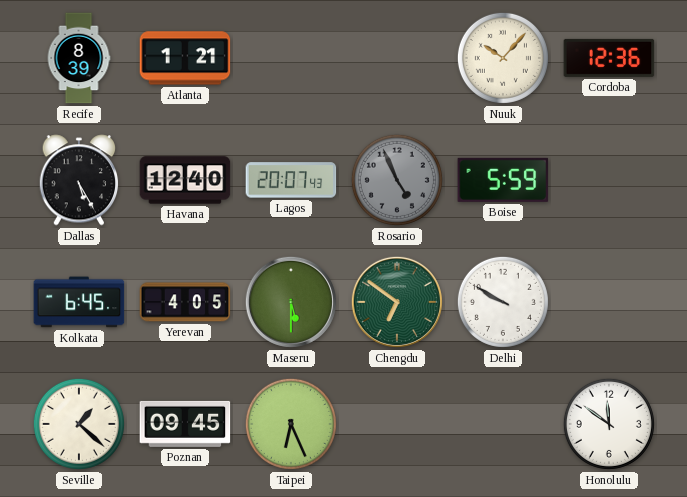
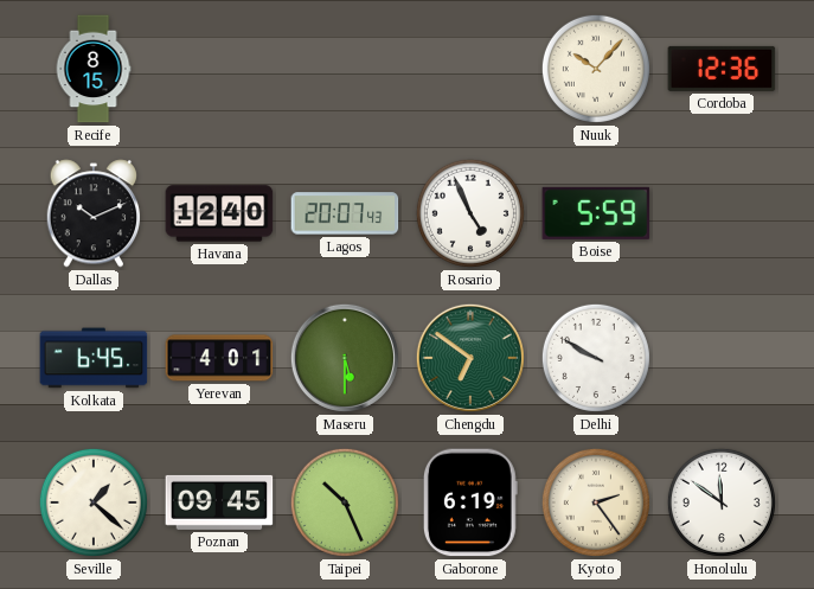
Recife: 8:39 -> 8:15 (94, 69)
Atlanta: 1:21 -> none (185, 58)
Dallas: 5:25 -> 10:11 (94, 213)
Rosario dial: grey -> white (470, 213)
Yerevan: 4:05 -> 4:01 (219, 358)
Taipei: 6:26 -> 10:26 (345, 502)
Gaborone: none -> 6:19 (470, 502)
Kyoto: none -> 2:24 (596, 502)
